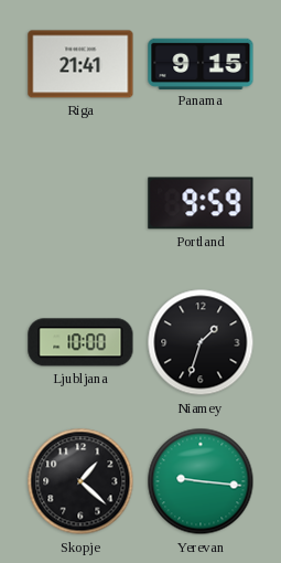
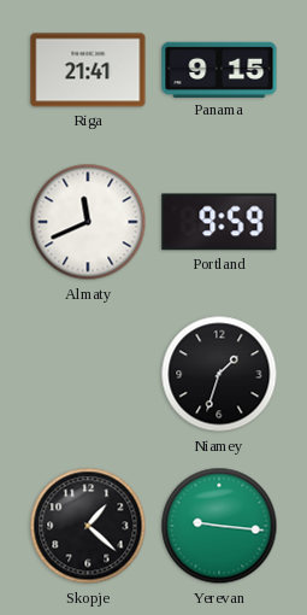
Almaty: none -> 11:41 (88, 222)
Ljubljana: 10:00 -> none (80, 342)
